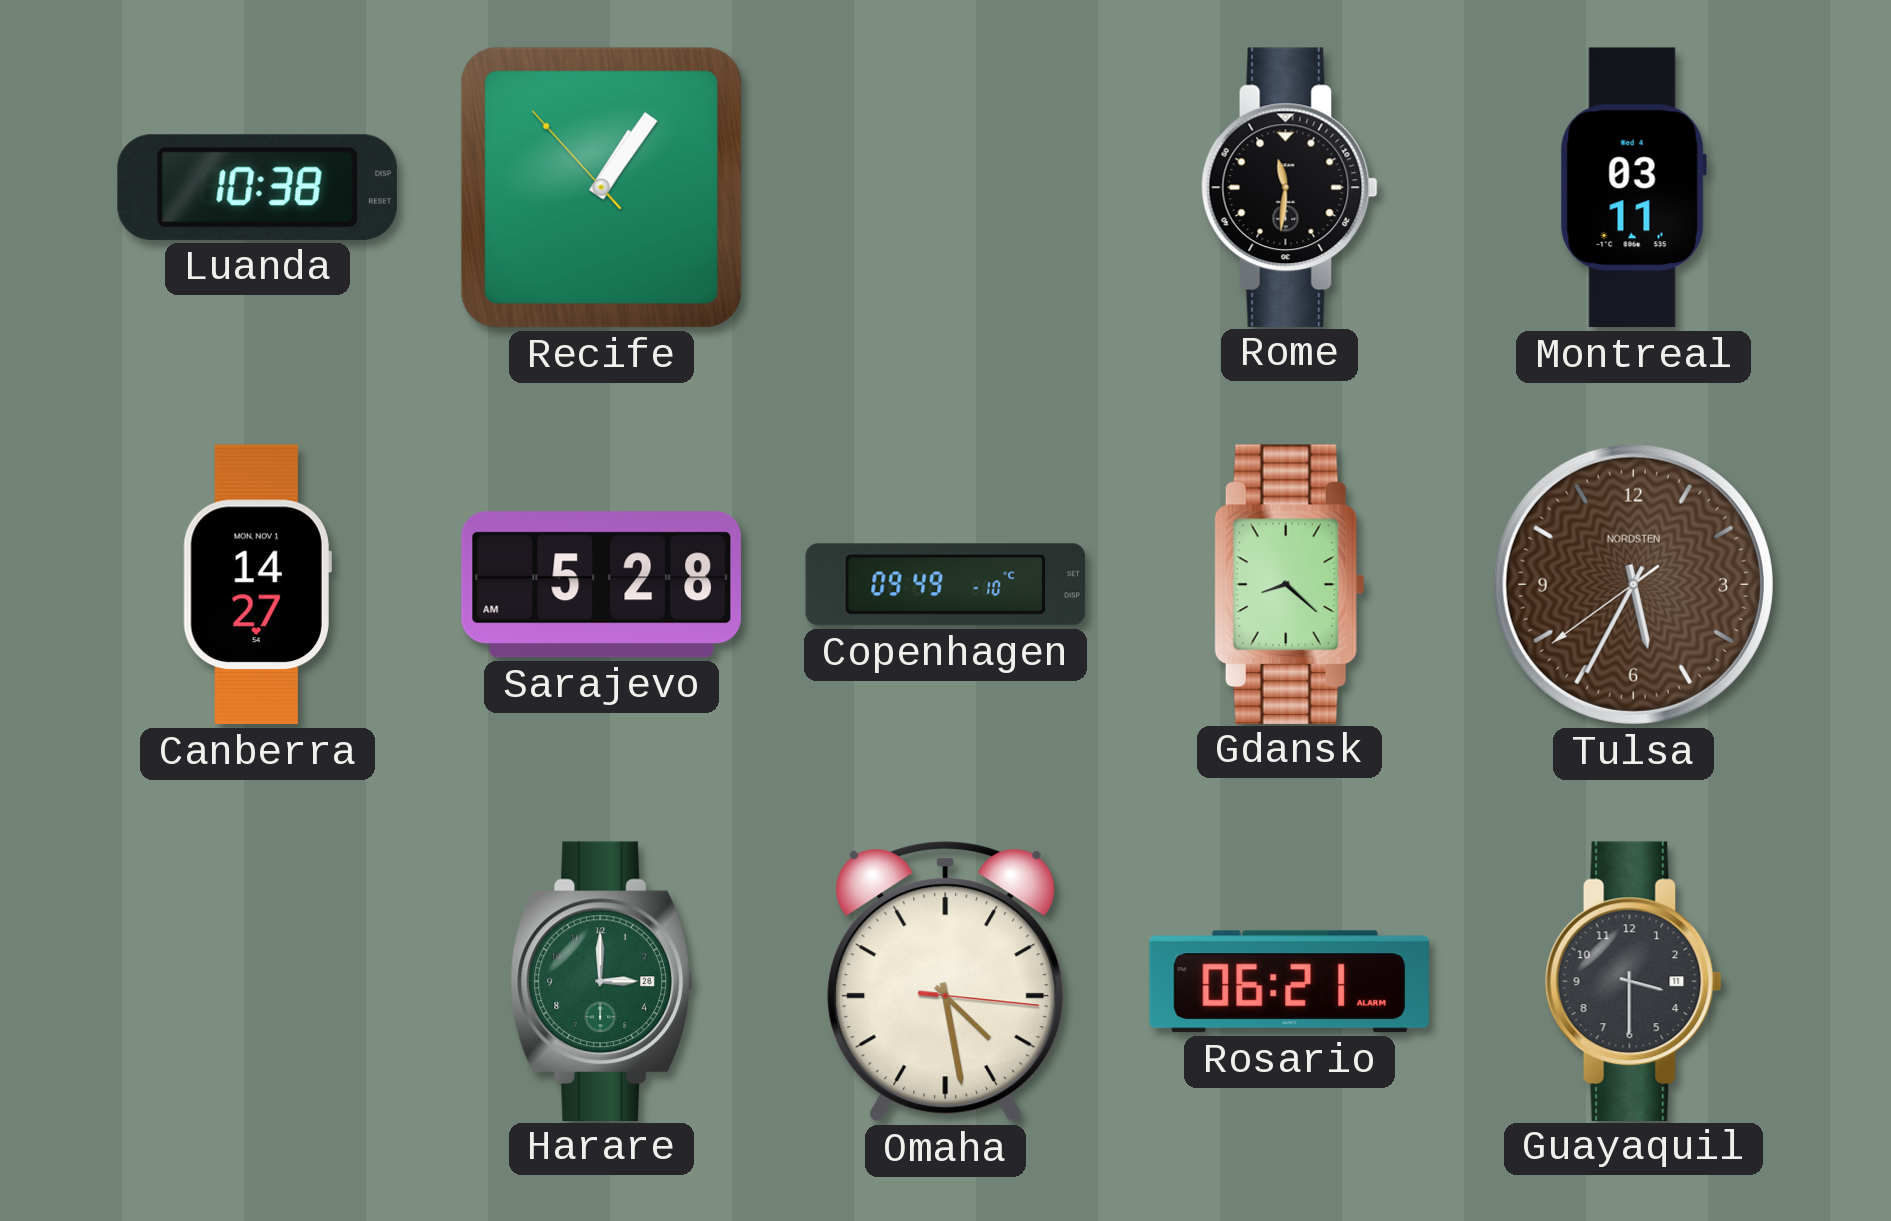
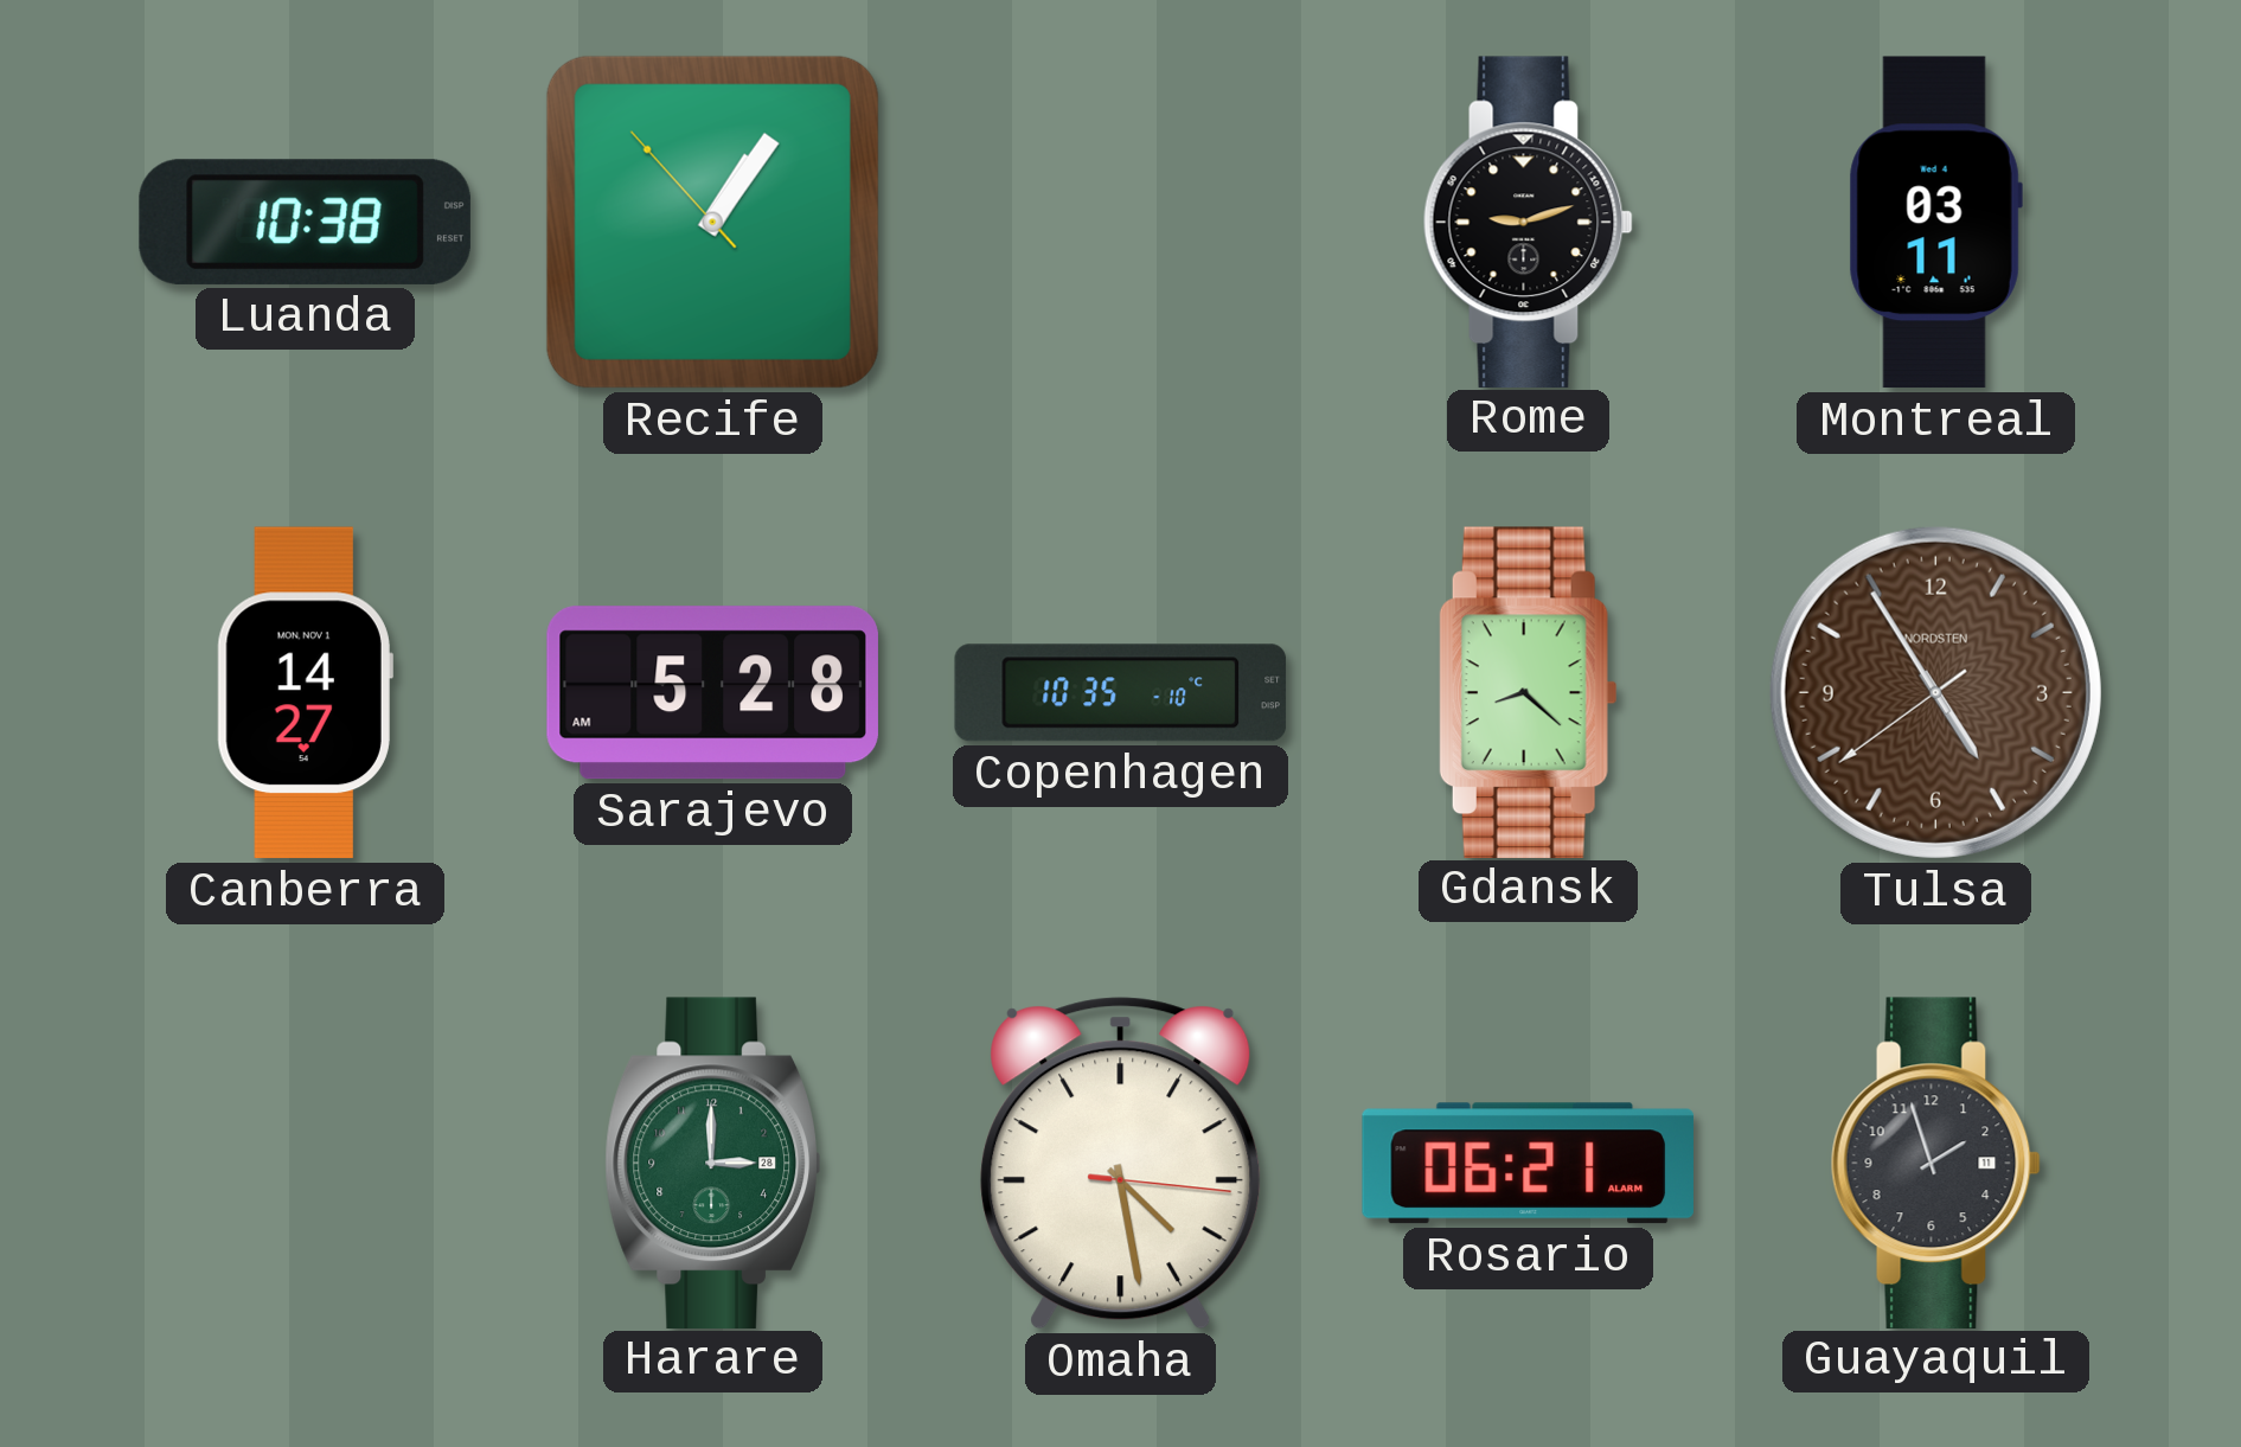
Rome: 11:31 -> 9:12 (1528, 222)
Copenhagen: 09:49 -> 10:35 (1121, 693)
Tulsa: 5:34 -> 4:54 (1935, 692)
Guayaquil: 3:30 -> 1:57 (1935, 1163)
